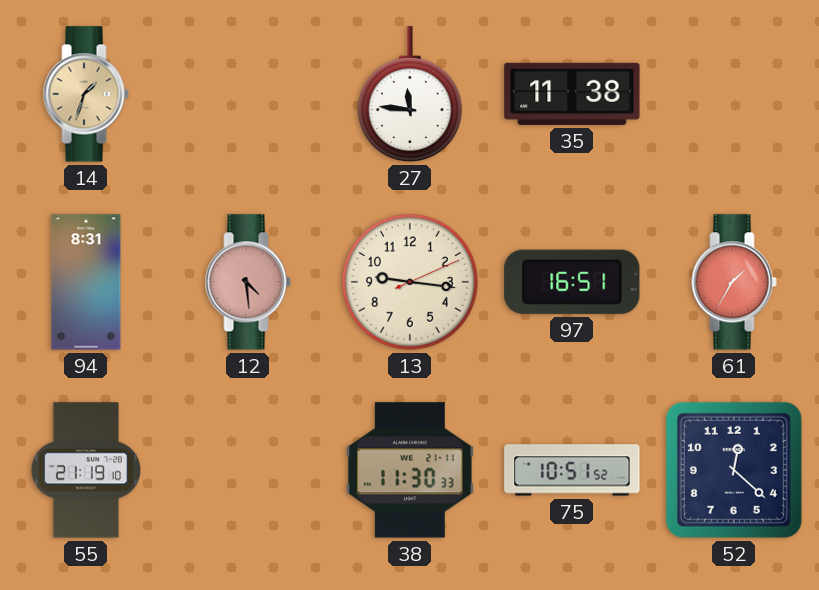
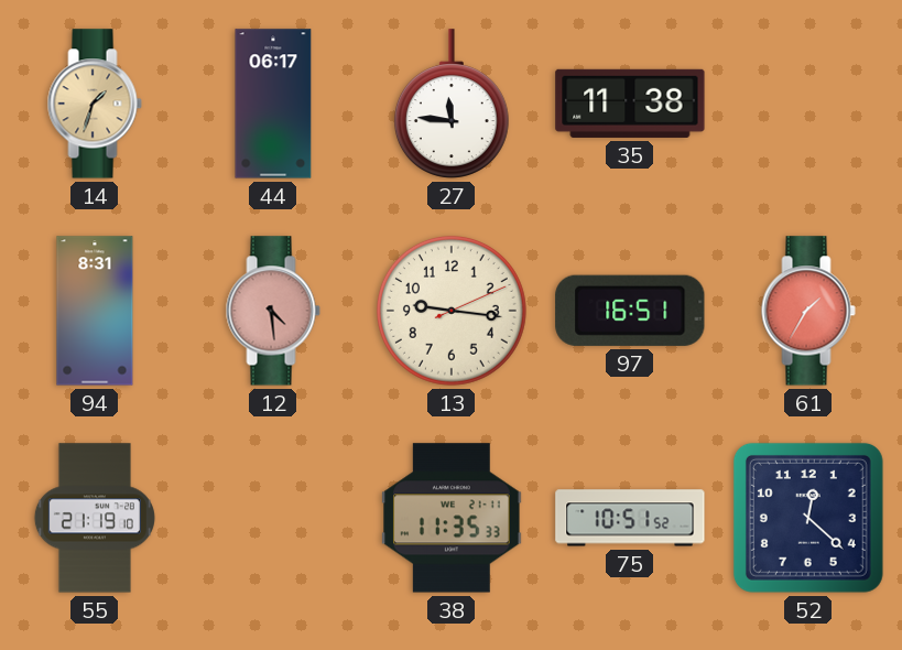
44: none -> 06:17 (273, 104)
38: 11:30 -> 11:35 (452, 518)
